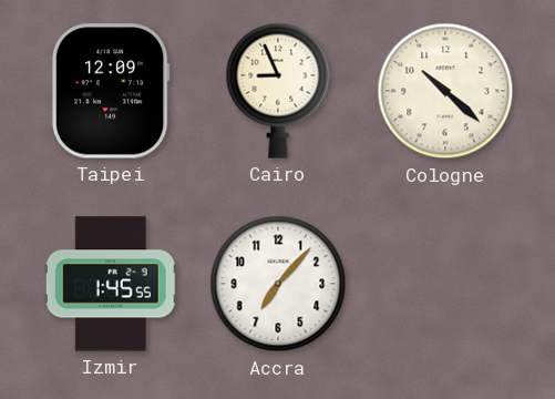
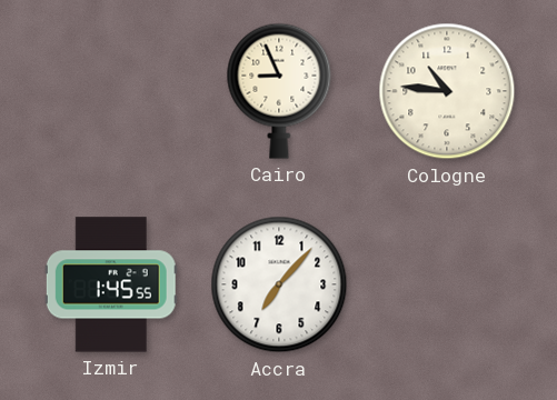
Taipei: 12:09 -> none (111, 91)
Cologne: 10:22 -> 10:46 (447, 91)
